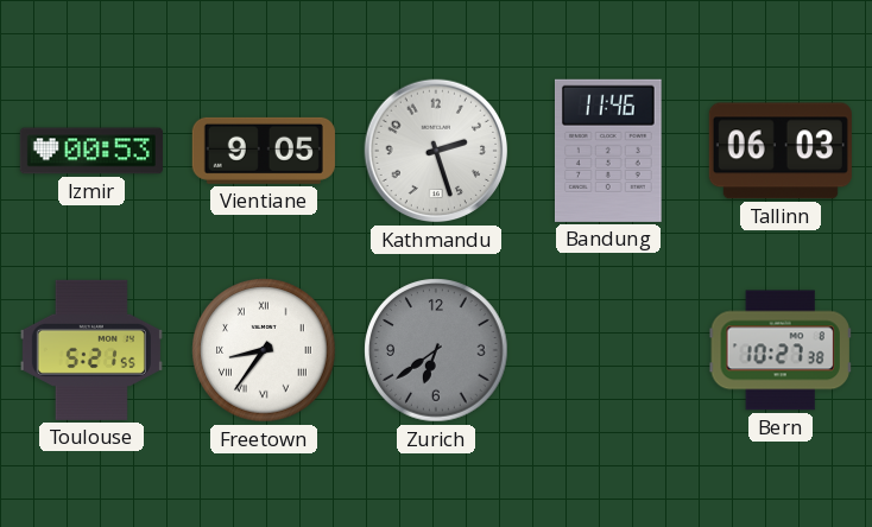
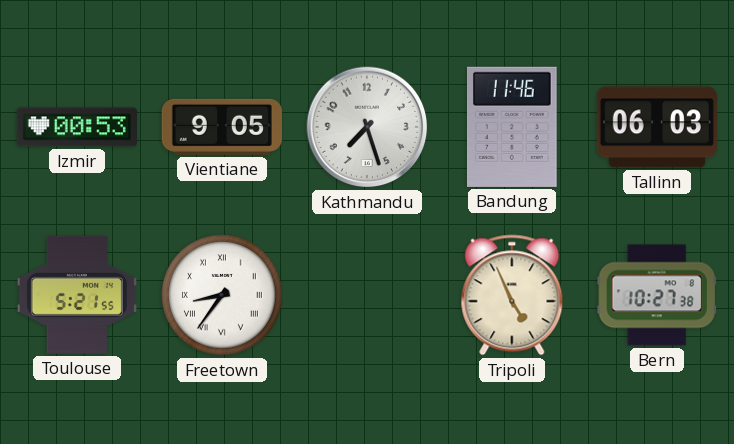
Kathmandu: 2:27 -> 7:27 (367, 127)
Zurich: 6:39 -> none (436, 350)
Tripoli: none -> 4:56 (512, 295)
